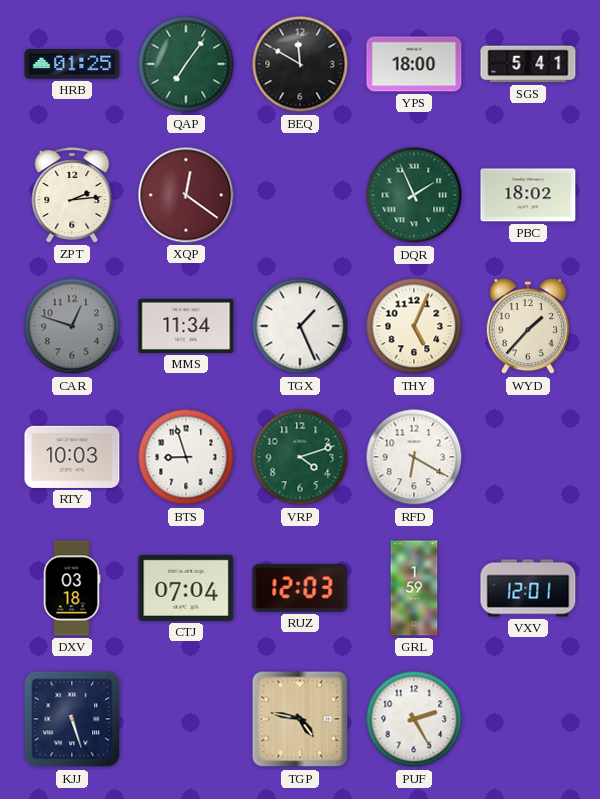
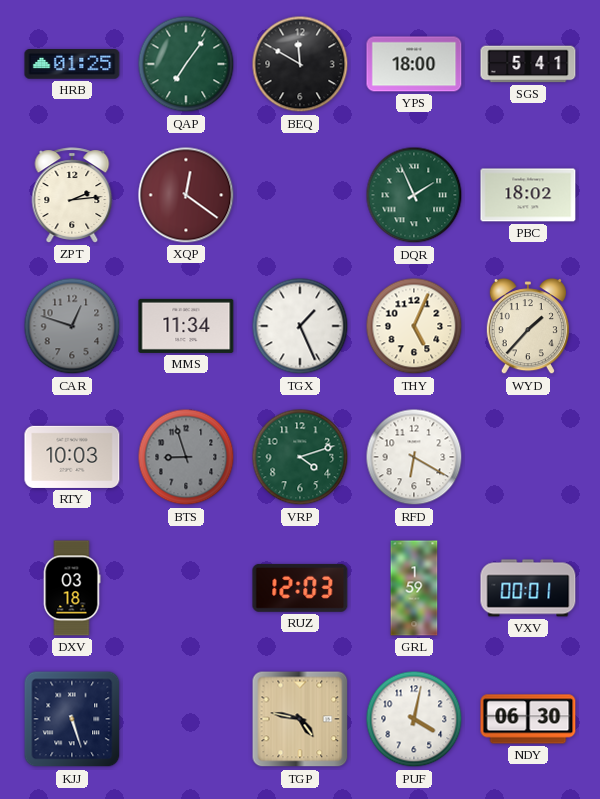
BTS dial: white -> grey (186, 457)
CTJ: 07:04 -> none (186, 588)
VXV: 12:01 -> 00:01 (528, 588)
PUF: 2:25 -> 4:02 (414, 719)
NDY: none -> 06:30 (528, 719)
